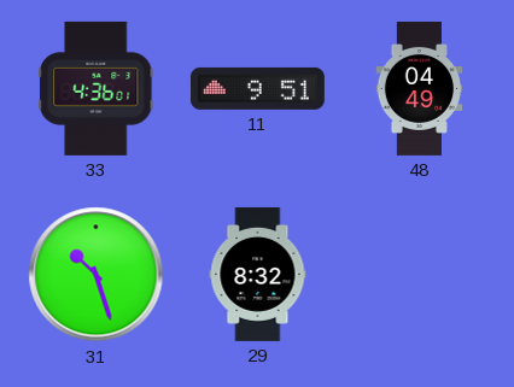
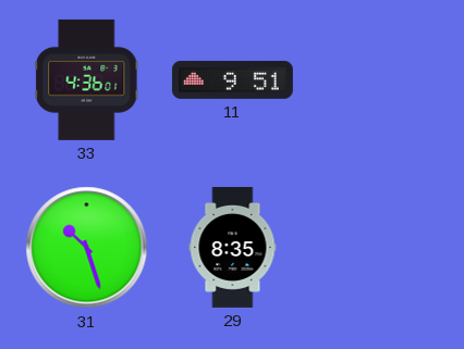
48: 04:49 -> none (419, 88)
29: 8:32 -> 8:35 (233, 247)
